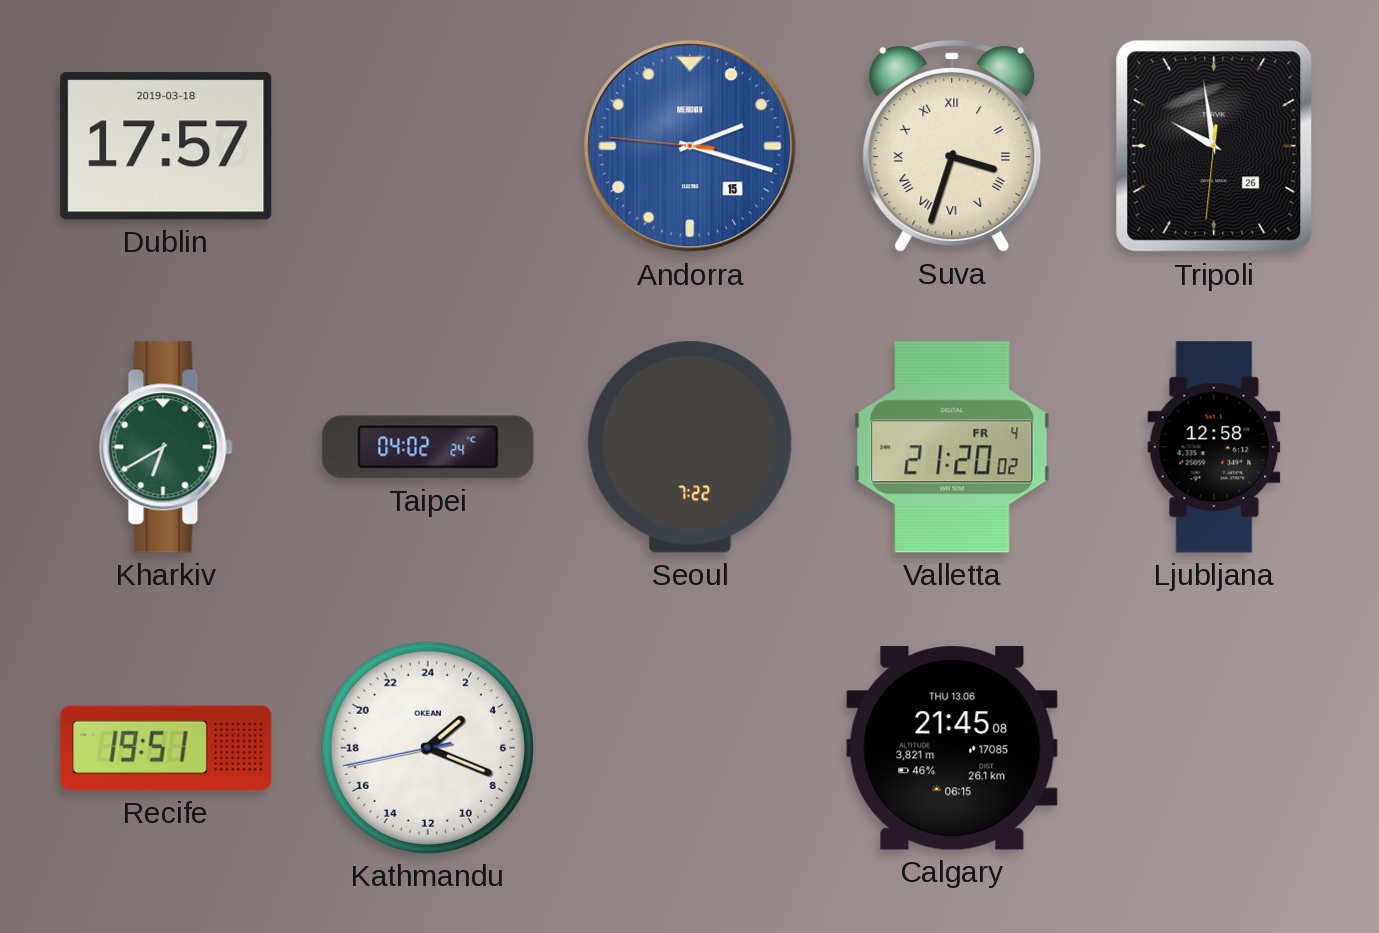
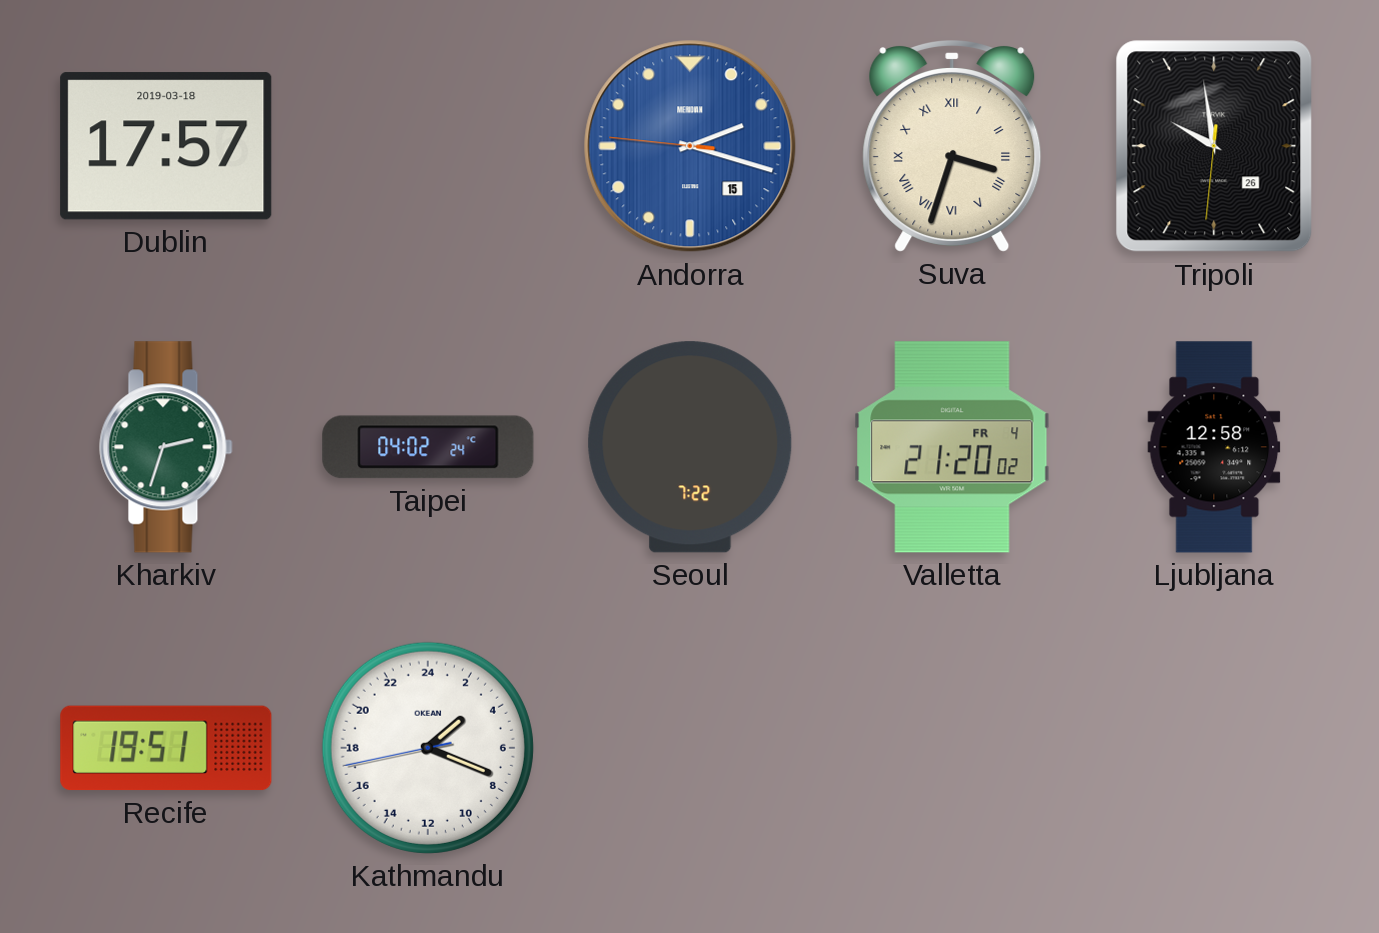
Kharkiv: 6:40 -> 2:33 (166, 447)
Calgary: 21:45 -> none (952, 748)
